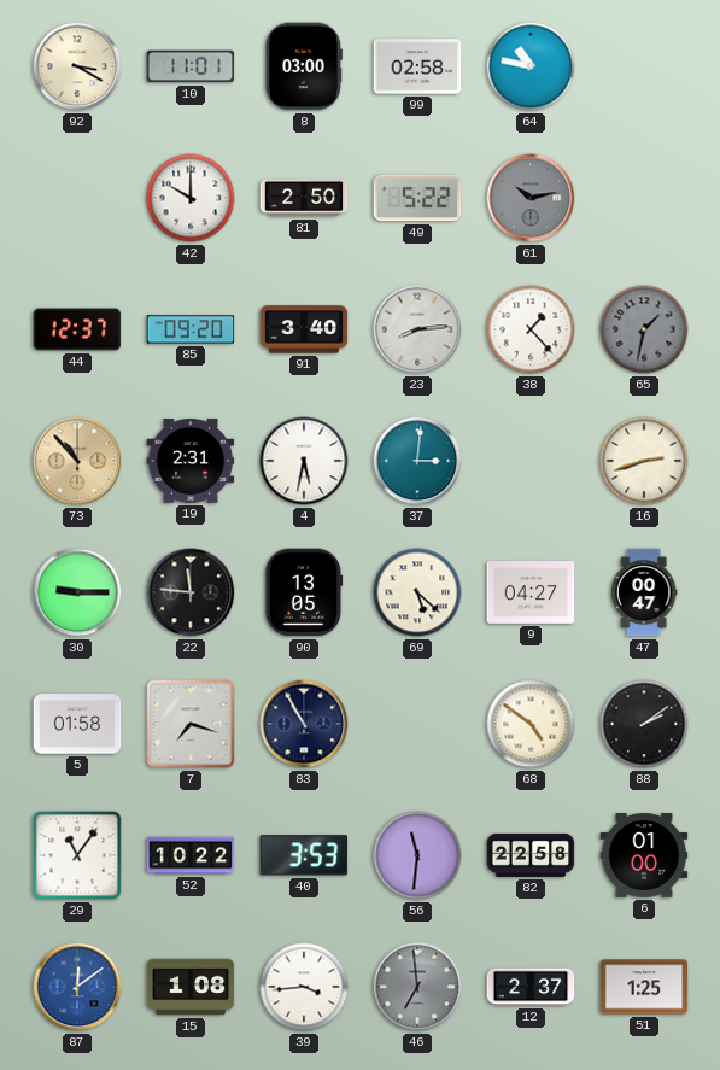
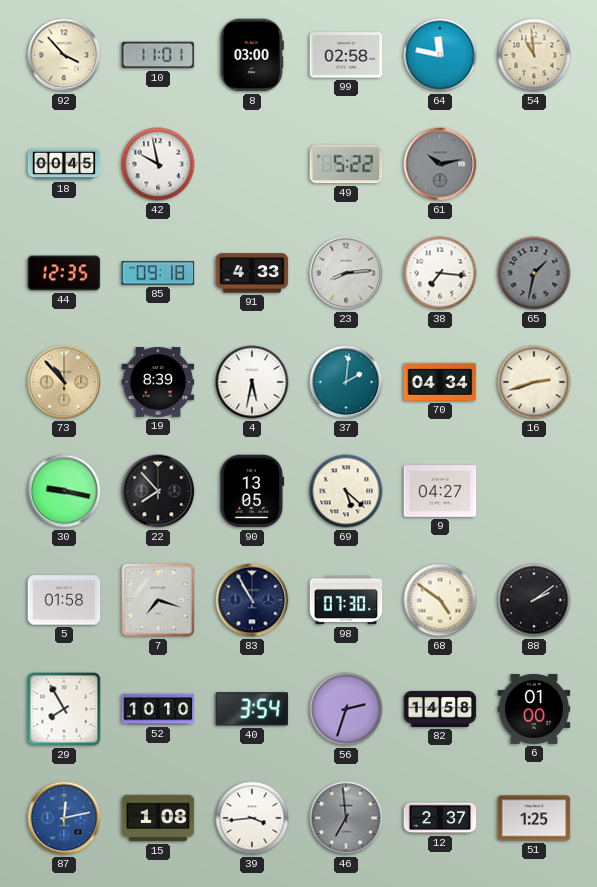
92: 3:20 -> 3:53 (64, 55)
64: 10:47 -> 11:47 (440, 55)
54: none -> 10:59 (534, 55)
18: none -> 00:45 (64, 164)
42: 10:00 -> 9:58 (158, 164)
81: 2:50 -> none (304, 198)
44: 12:37 -> 12:35 (64, 273)
85: 09:20 -> 09:18 (158, 273)
91: 3:40 -> 4:33 (252, 273)
38: 1:23 -> 7:16 (440, 273)
19: 2:31 -> 8:39 (158, 382)
37: 3:01 -> 2:01 (346, 382)
70: none -> 04:34 (440, 382)
30: 9:15 -> 9:17 (64, 491)
22: 11:46 -> 7:53 (158, 491)
47: 00:47 -> none (644, 592)
98: none -> 07:30 (346, 600)
29: 11:06 -> 7:55 (64, 709)
52: 10:22 -> 10:10 (158, 709)
40: 3:53 -> 3:54 (252, 709)
56: 11:31 -> 2:33 (346, 709)
82: 22:58 -> 14:58 (440, 709)
87: 12:09 -> 12:13 (64, 818)
